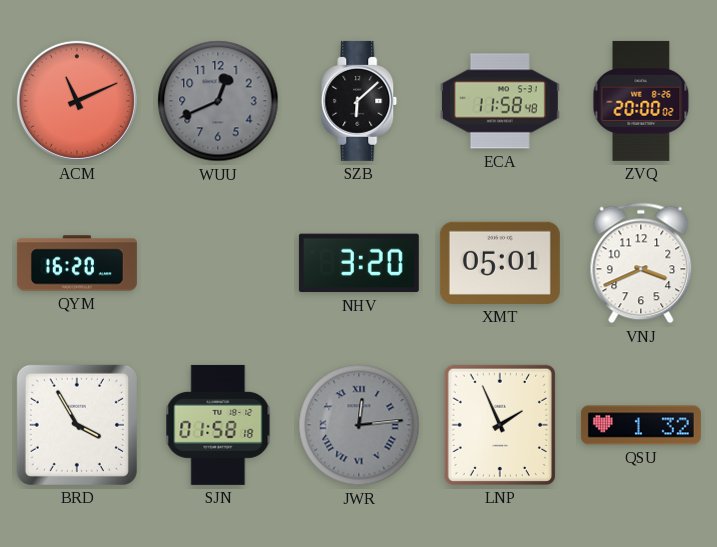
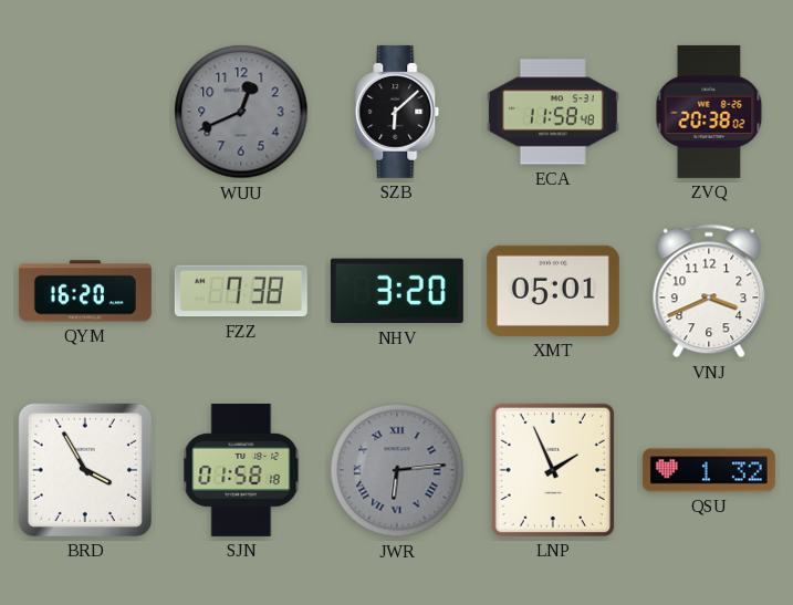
ACM: 11:11 -> none (77, 101)
ZVQ: 20:00 -> 20:38 (709, 112)
FZZ: none -> 7:38 (241, 291)
JWR: 12:14 -> 6:14 (397, 470)
